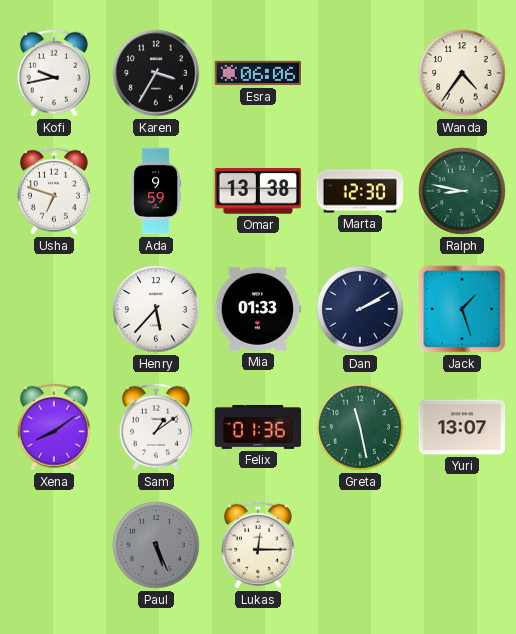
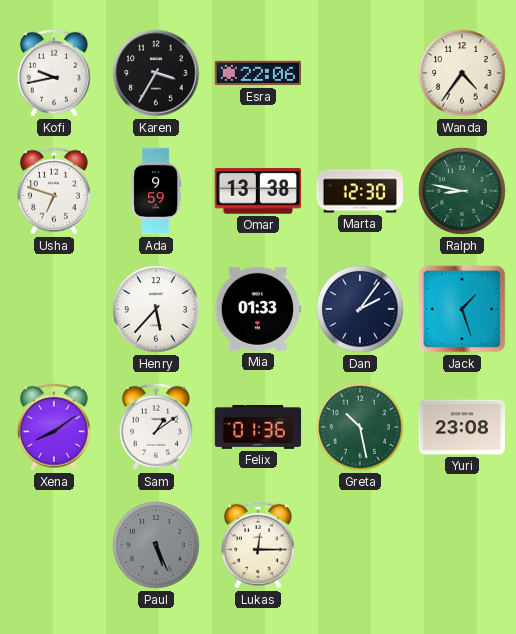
Esra: 06:06 -> 22:06 (258, 73)
Dan: 2:10 -> 2:06 (360, 309)
Greta: 11:28 -> 10:28 (360, 427)
Yuri: 13:07 -> 23:08 (462, 427)
